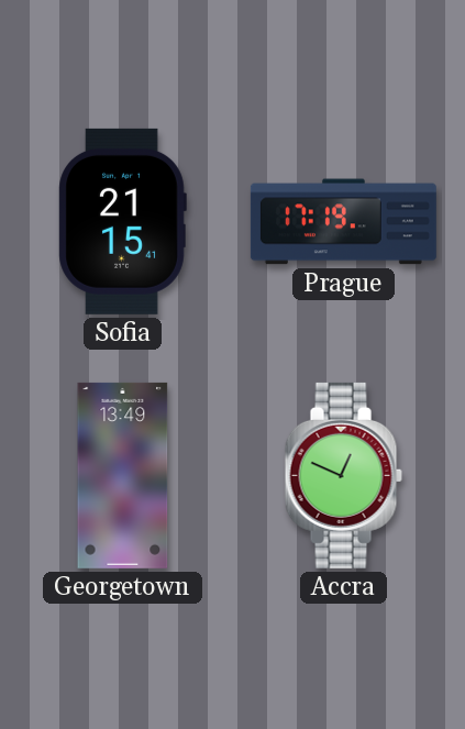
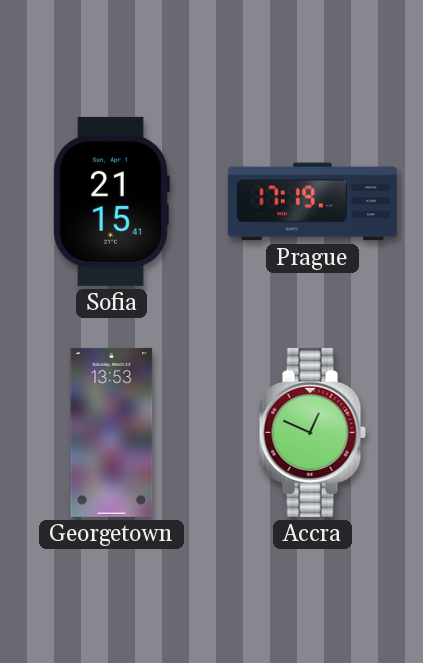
Georgetown: 13:49 -> 13:53 (112, 432)
